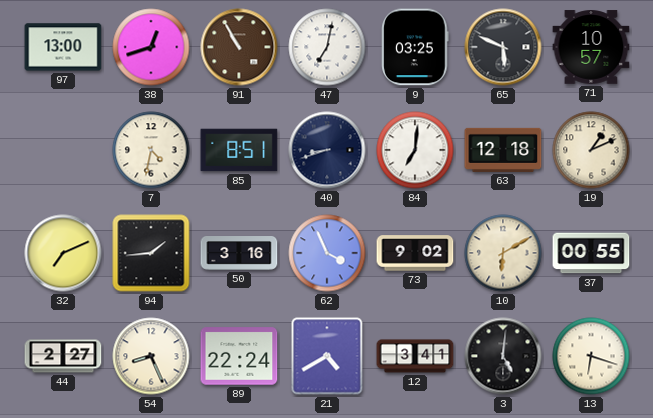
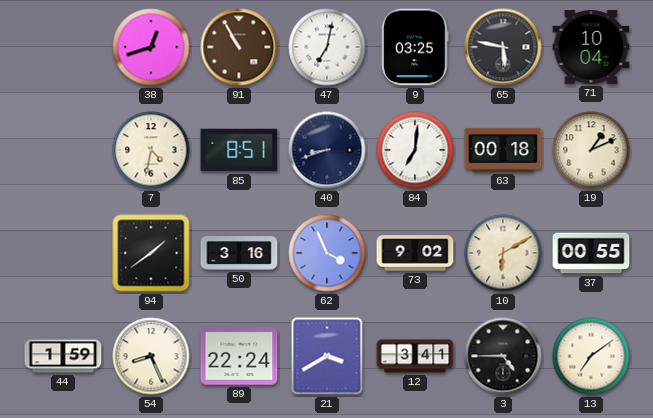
97: 13:00 -> none (63, 47)
65: 5:49 -> 5:47 (503, 47)
71: 10:57 -> 10:04 (591, 47)
63: 12:18 -> 00:18 (503, 150)
32: 7:11 -> none (63, 253)
94: 1:44 -> 1:39 (151, 253)
44: 2:27 -> 1:59 (63, 356)
21: 4:40 -> 3:40 (327, 356)
3: 5:01 -> 4:45 (503, 356)
13: 6:18 -> 7:09 (591, 356)
